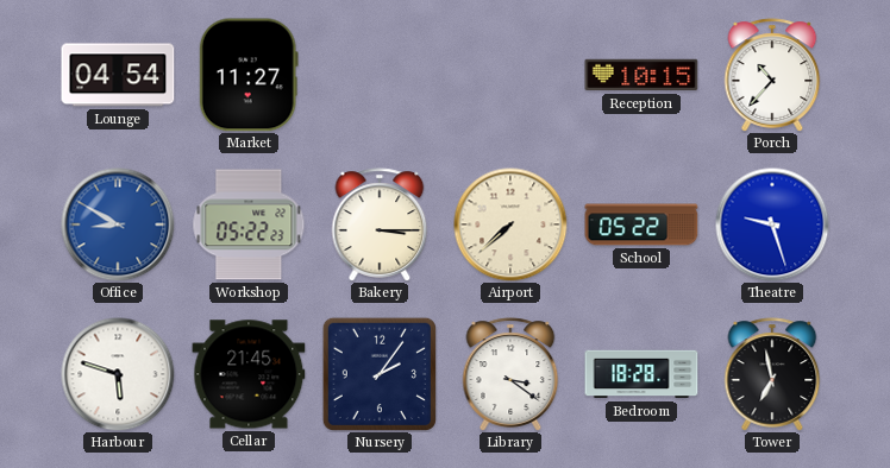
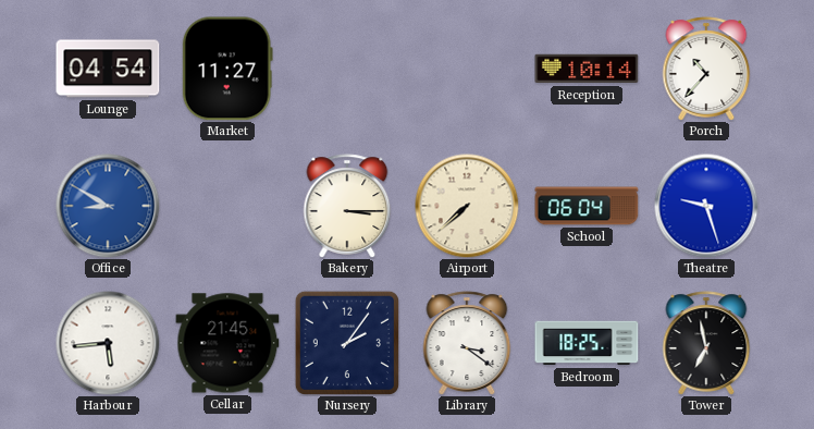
Reception: 10:15 -> 10:14 (587, 69)
Workshop: 05:22 -> none (249, 224)
School: 05:22 -> 06:04 (587, 206)
Harbour: 5:48 -> 5:44 (108, 343)
Bedroom: 18:28 -> 18:25 (587, 343)
